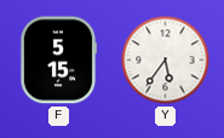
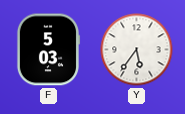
F: 5:15 -> 5:03 (48, 50)
